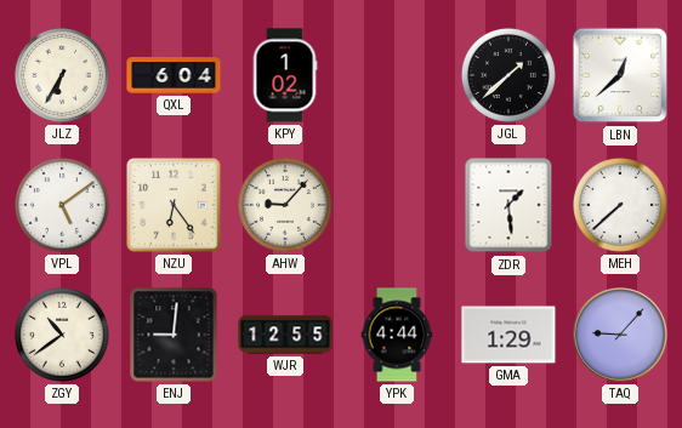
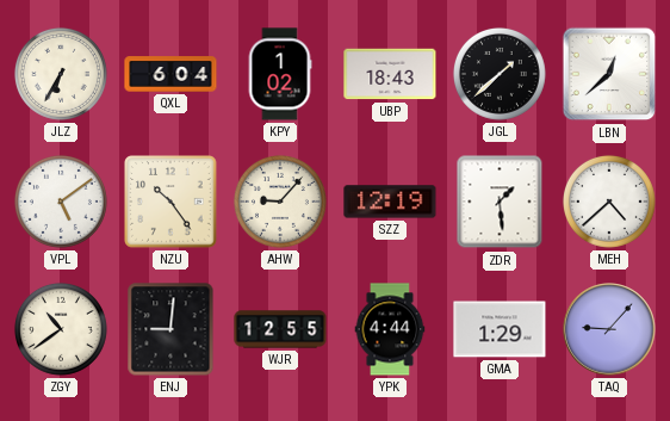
UBP: none -> 18:43 (390, 74)
NZU: 6:24 -> 10:24 (170, 202)
SZZ: none -> 12:19 (390, 202)
MEH: 7:38 -> 4:38 (609, 202)
